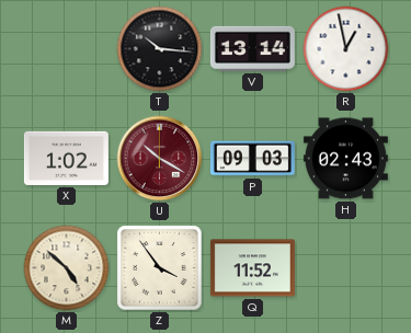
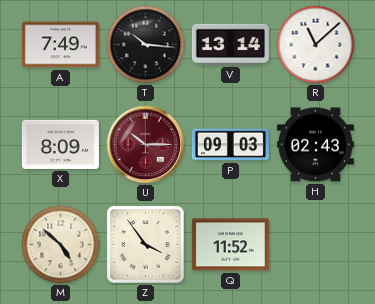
A: none -> 7:49 (60, 45)
R: 12:58 -> 11:08 (316, 45)
X: 1:02 -> 8:09 (60, 144)
U: 10:20 -> 10:15 (146, 145)
